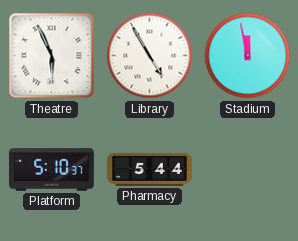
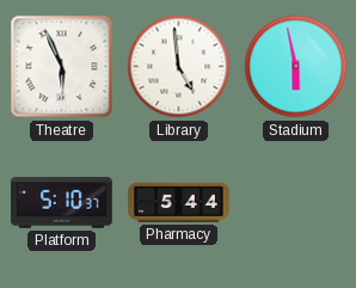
Library: 4:55 -> 4:59 (179, 67)
Stadium: 11:58 -> 5:58 (296, 67)
